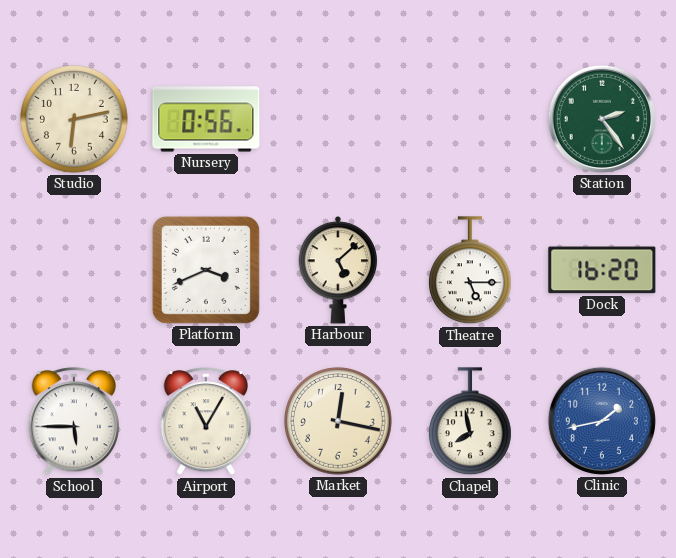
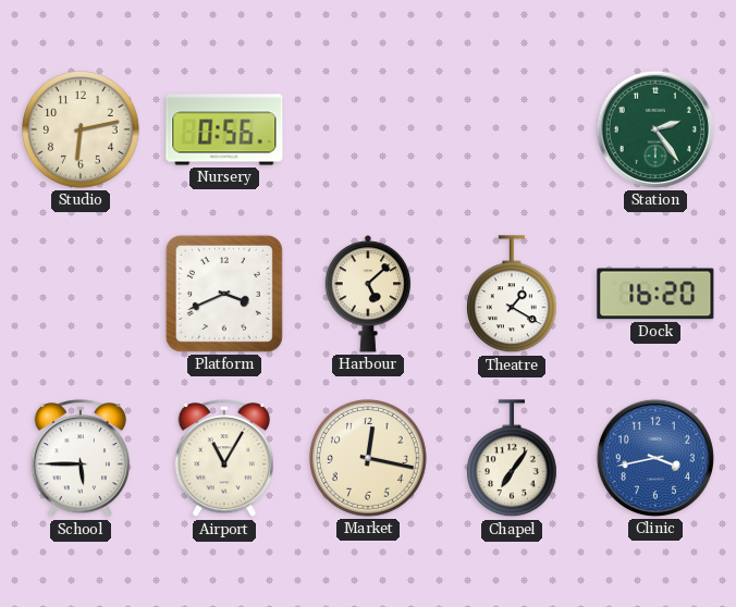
Theatre: 5:15 -> 1:20 (512, 295)
Chapel: 7:58 -> 7:06 (512, 459)
Clinic: 1:43 -> 3:43 (655, 458)
